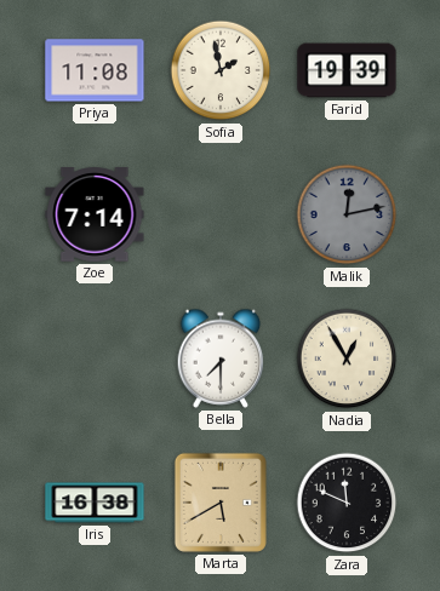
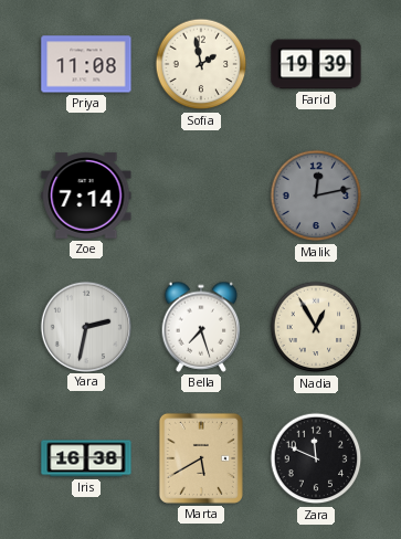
Yara: none -> 2:32 (85, 326)
Bella: 7:30 -> 7:27 (201, 327)
